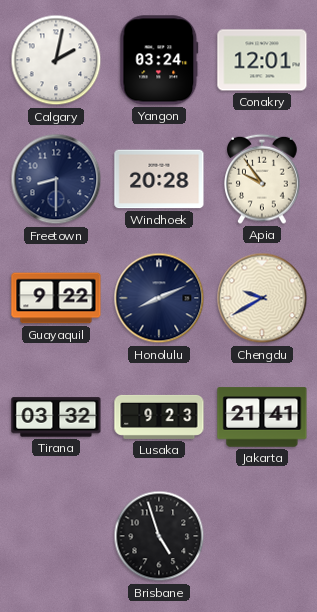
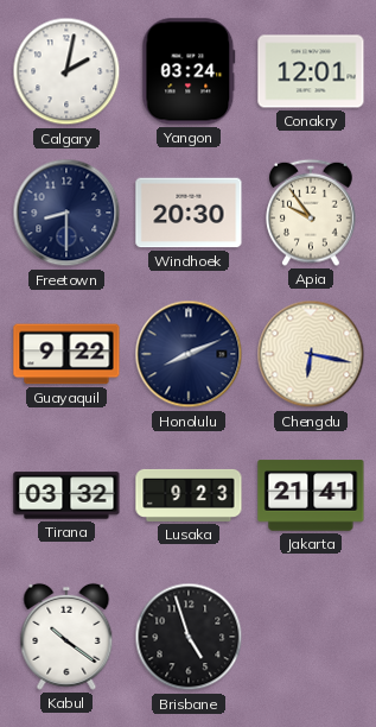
Windhoek: 20:28 -> 20:30 (189, 213)
Chengdu: 9:40 -> 6:17 (311, 354)
Kabul: none -> 10:21 (66, 637)
